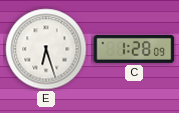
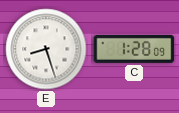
E: 6:27 -> 8:27 (46, 49)
